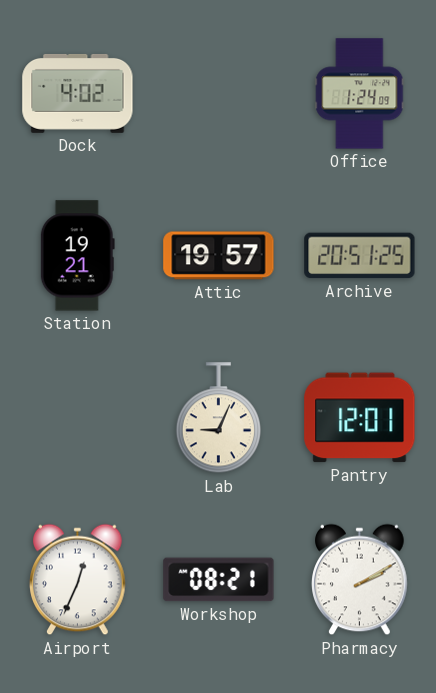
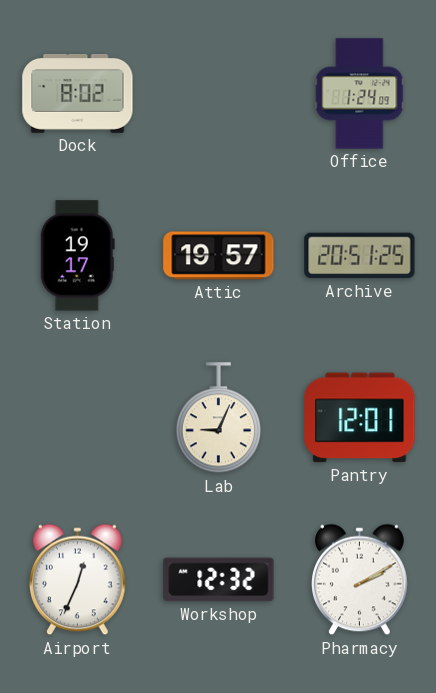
Dock: 4:02 -> 8:02 (78, 93)
Station: 19:21 -> 19:17 (77, 256)
Workshop: 08:21 -> 12:32 (219, 580)
